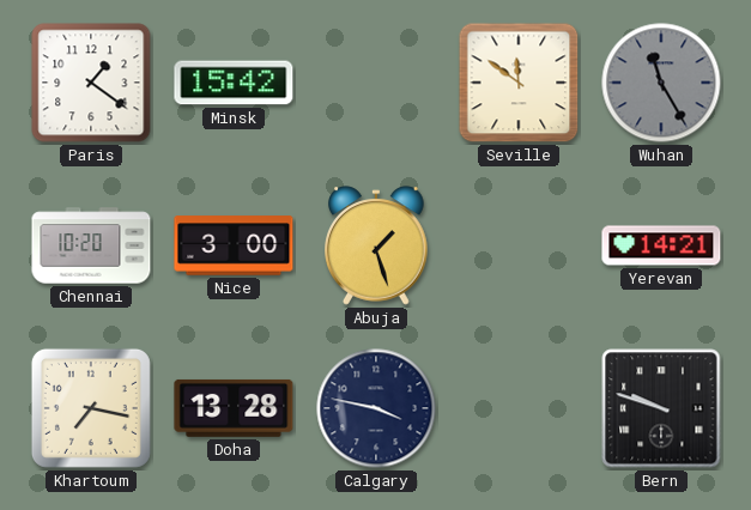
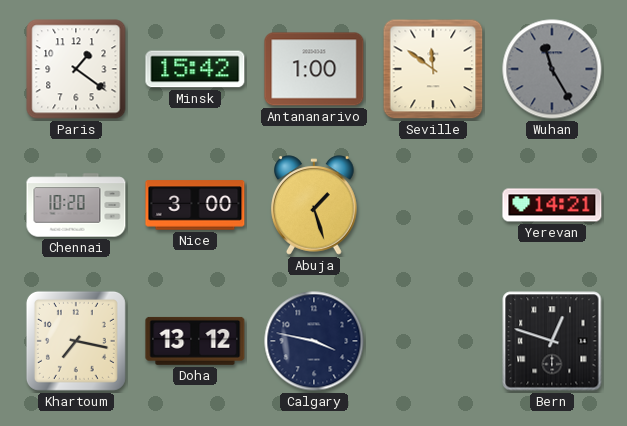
Antananarivo: none -> 1:00 (314, 69)
Doha: 13:28 -> 13:12 (195, 341)
Bern: 9:48 -> 12:48 (552, 341)
